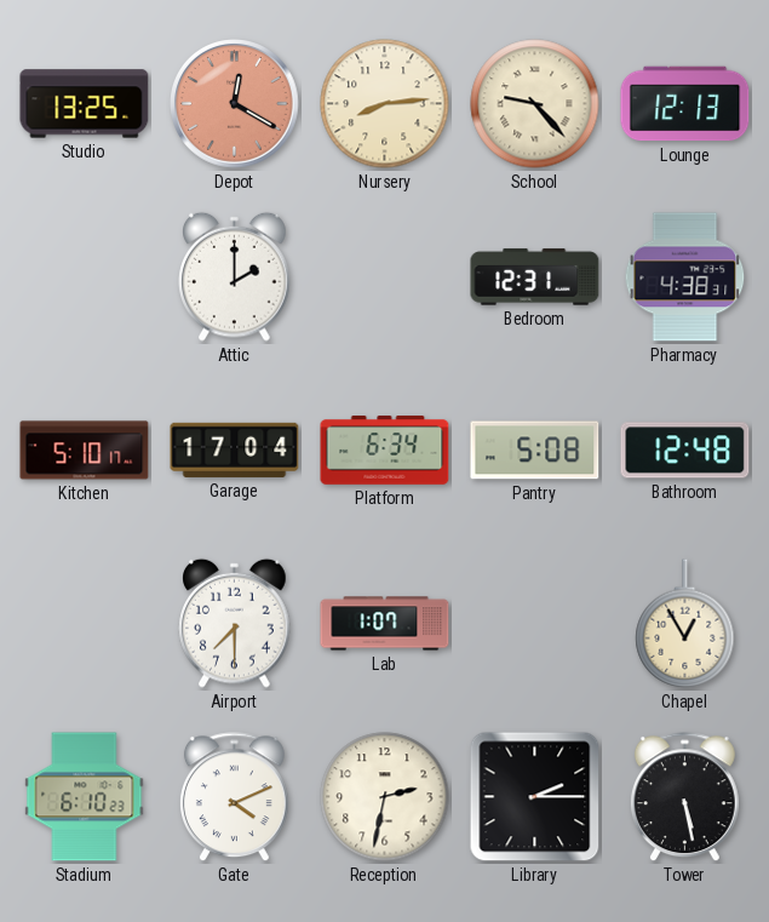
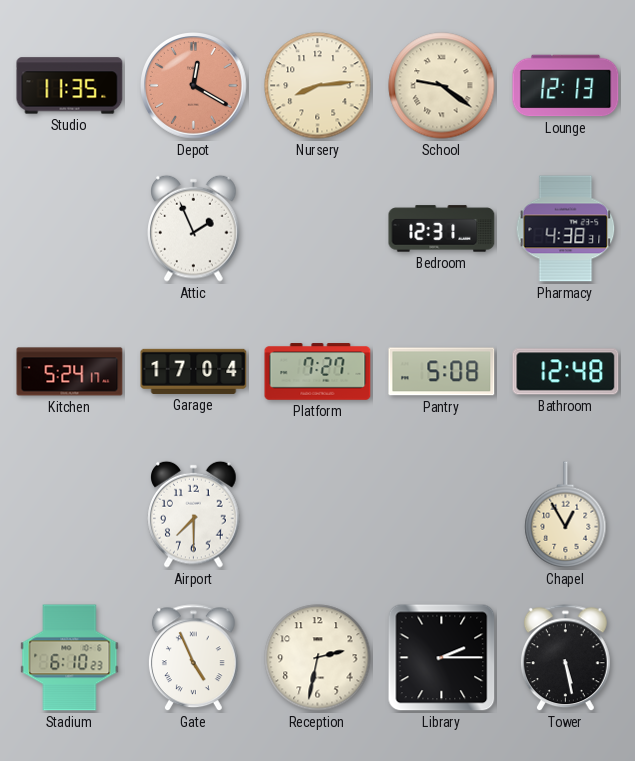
Studio: 13:25 -> 11:35 (70, 86)
School: 9:23 -> 9:21 (442, 86)
Attic: 2:00 -> 1:56 (194, 228)
Kitchen: 5:10 -> 5:24 (70, 372)
Platform: 6:34 -> 7:27 (318, 372)
Lab: 1:07 -> none (385, 624)
Gate: 4:11 -> 4:56 (193, 658)
